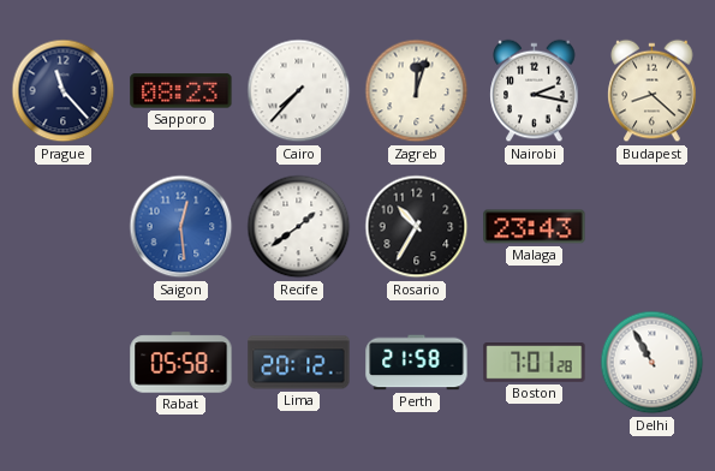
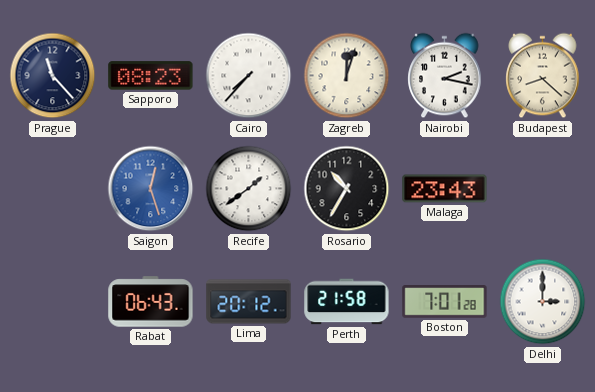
Saigon: 12:29 -> 12:27 (151, 189)
Rabat: 05:58 -> 06:43 (151, 302)
Delhi: 10:55 -> 3:00 (543, 302)
